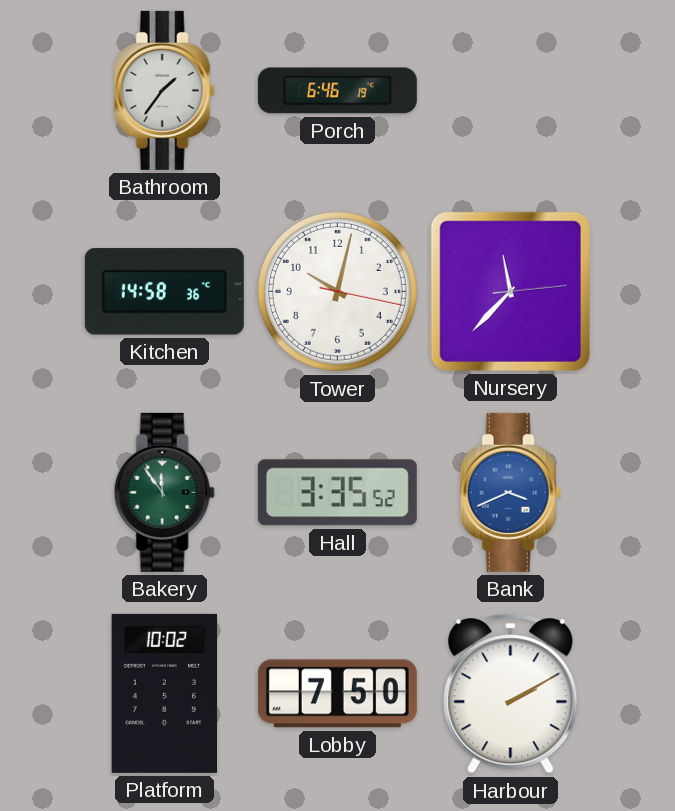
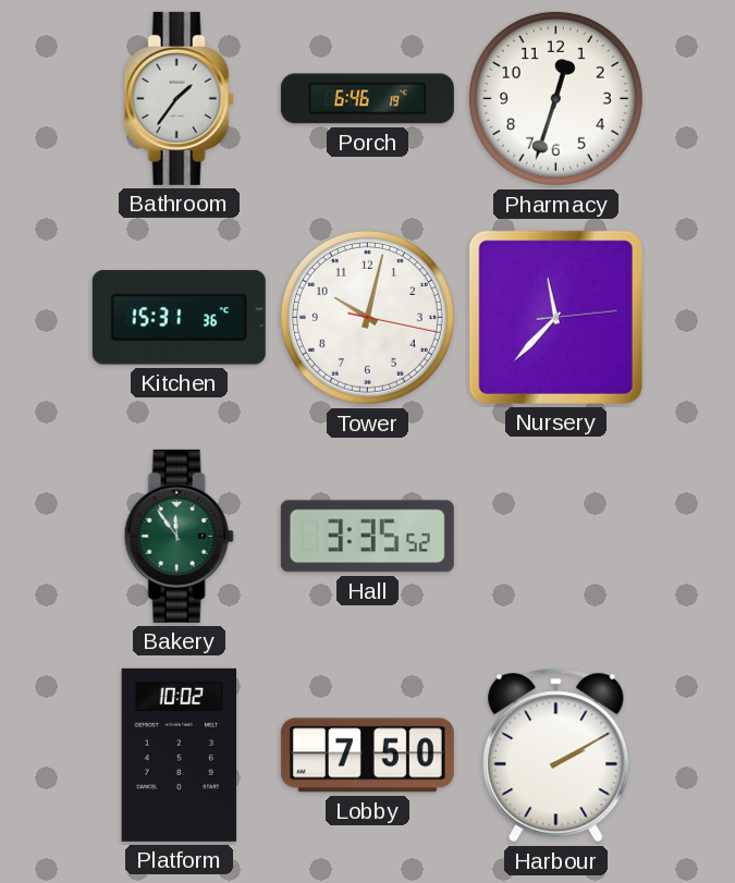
Pharmacy: none -> 12:33 (555, 98)
Kitchen: 14:58 -> 15:31 (179, 318)
Bank: 3:41 -> none (510, 492)
